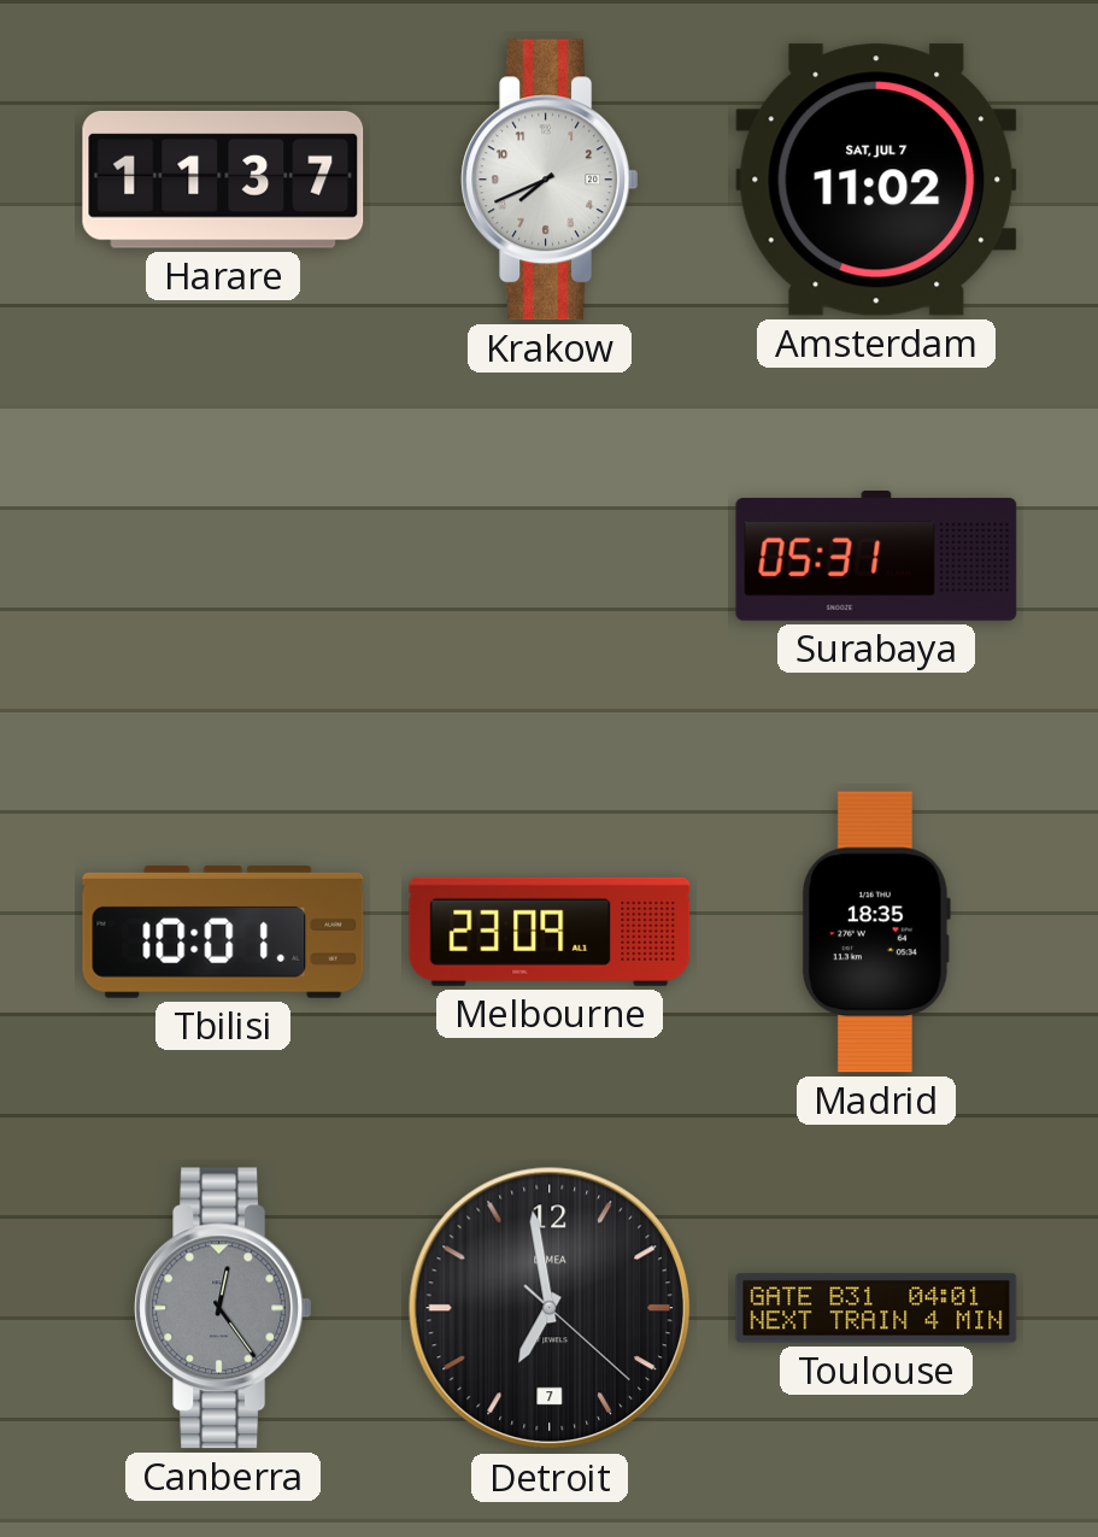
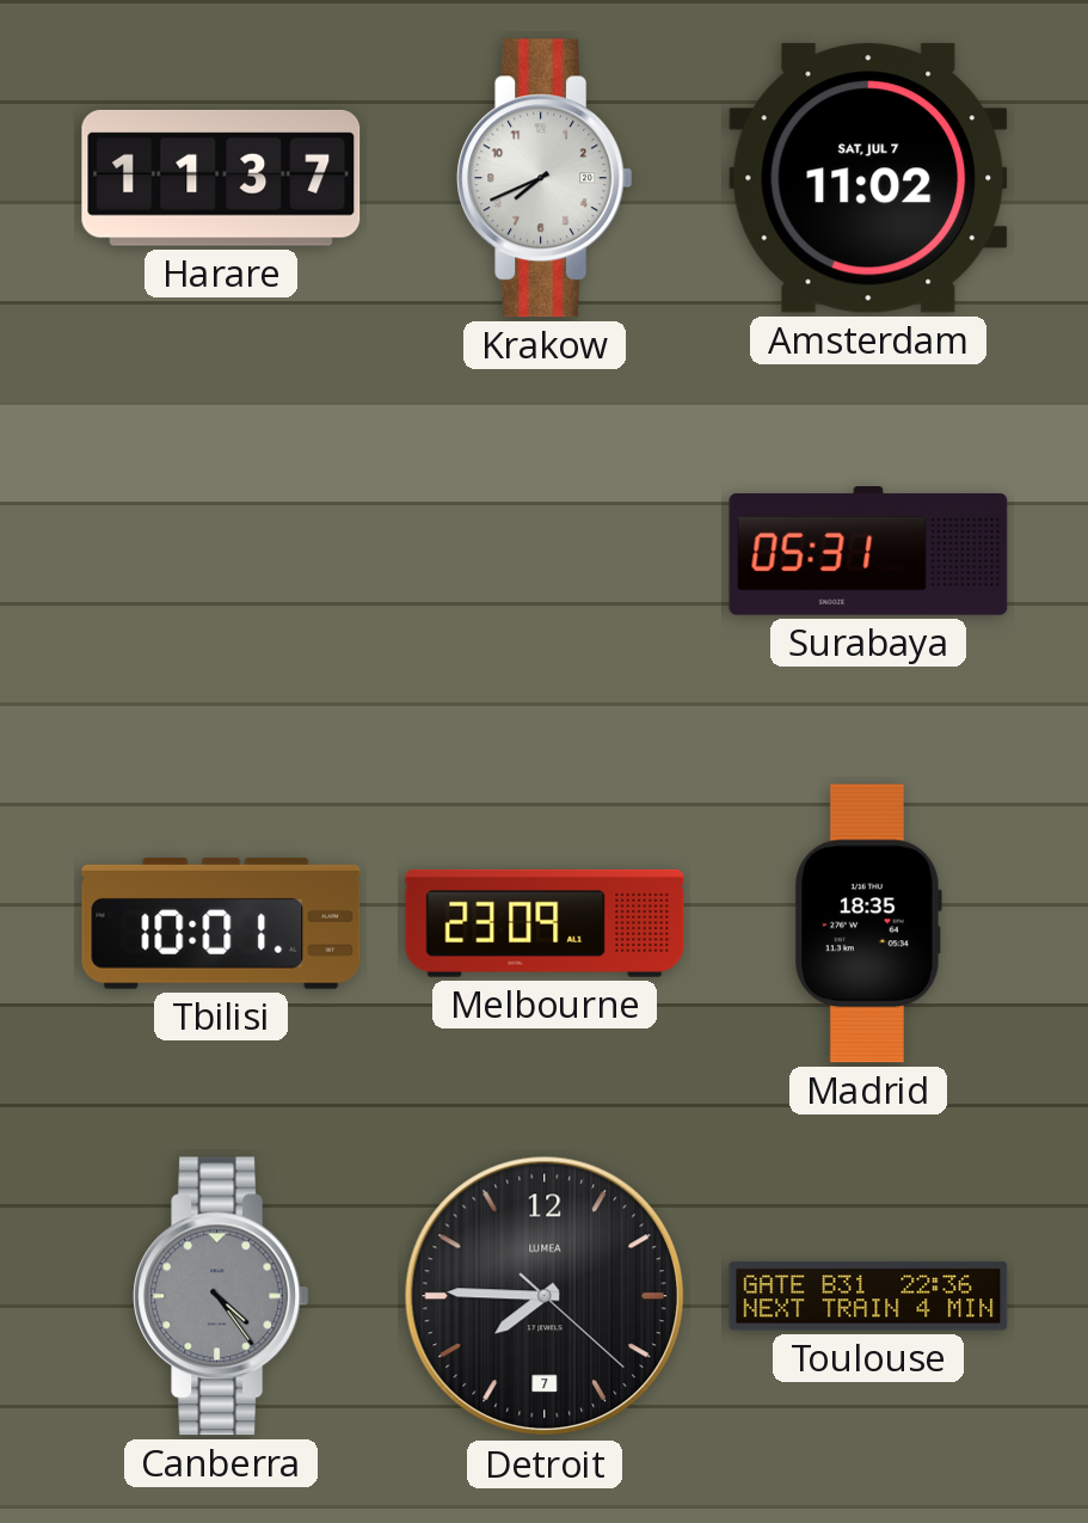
Canberra: 12:24 -> 4:24 (221, 1296)
Detroit: 6:58 -> 7:45 (545, 1296)
Toulouse: 04:01 -> 22:36 (868, 1296)
